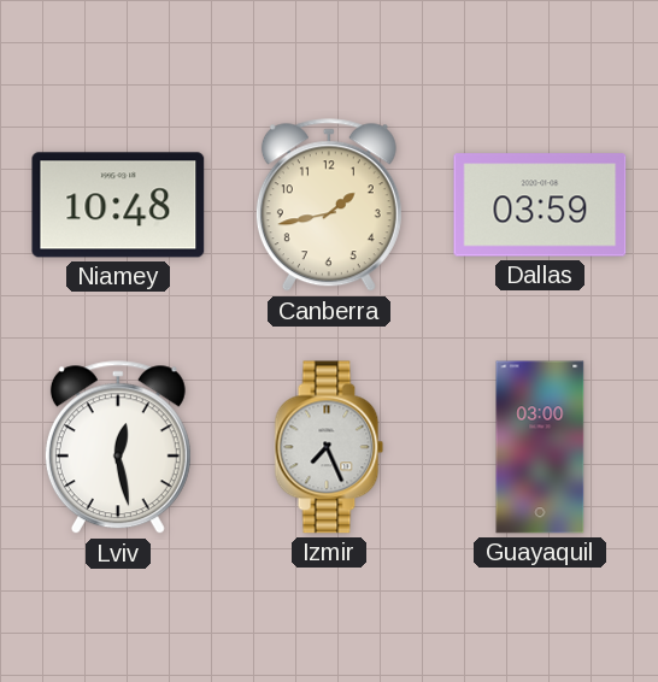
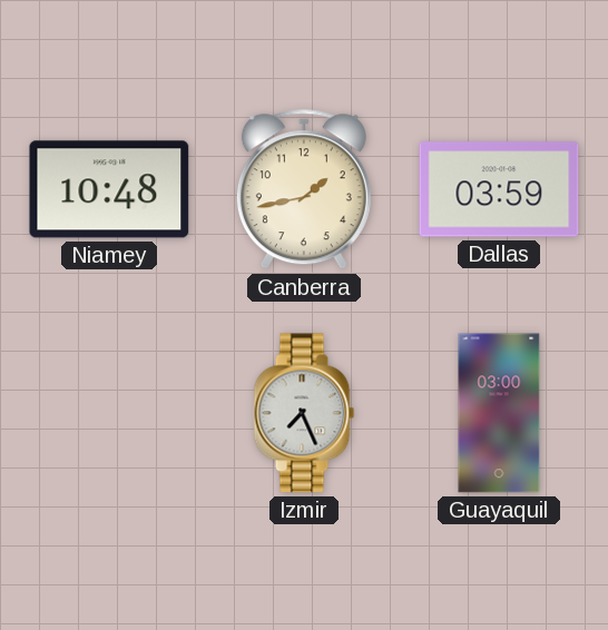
Lviv: 12:28 -> none (118, 448)
